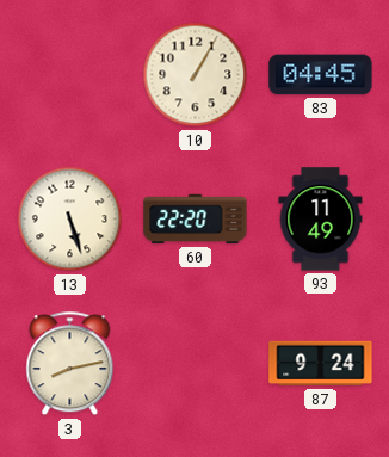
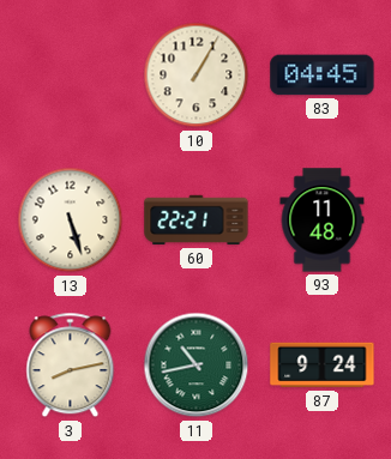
60: 22:20 -> 22:21 (197, 221)
93: 11:49 -> 11:48 (323, 221)
11: none -> 10:43 (197, 366)
